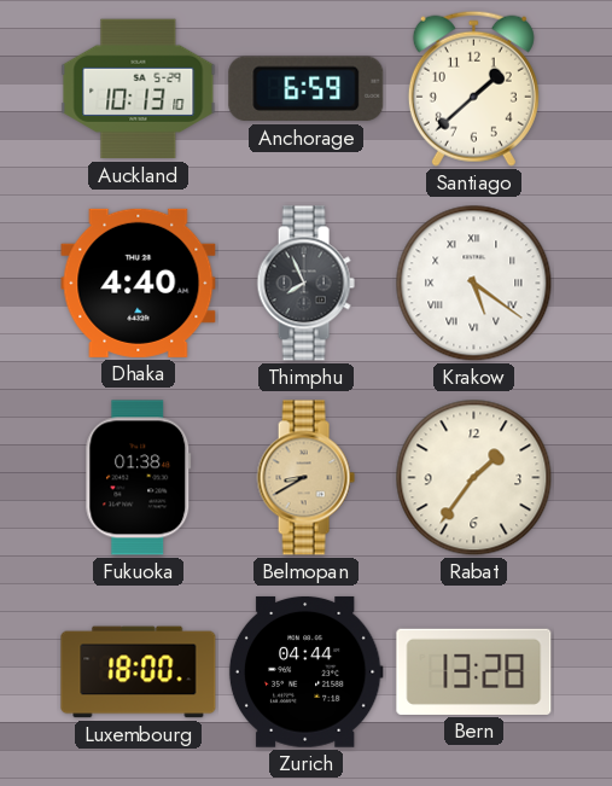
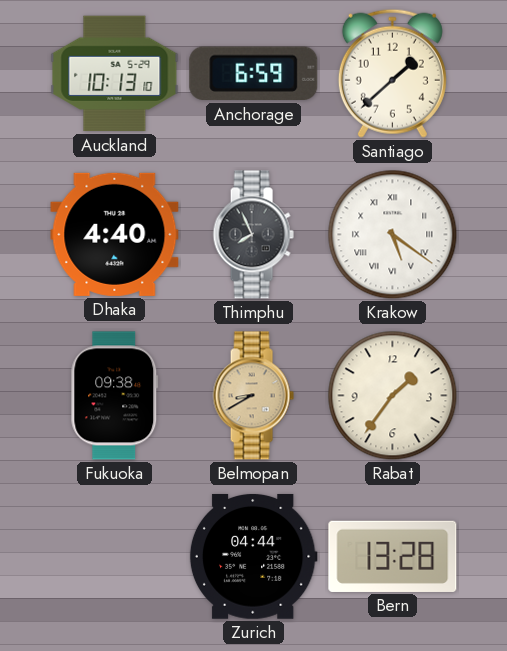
Fukuoka: 01:38 -> 09:38 (115, 396)
Luxembourg: 18:00 -> none (139, 673)
